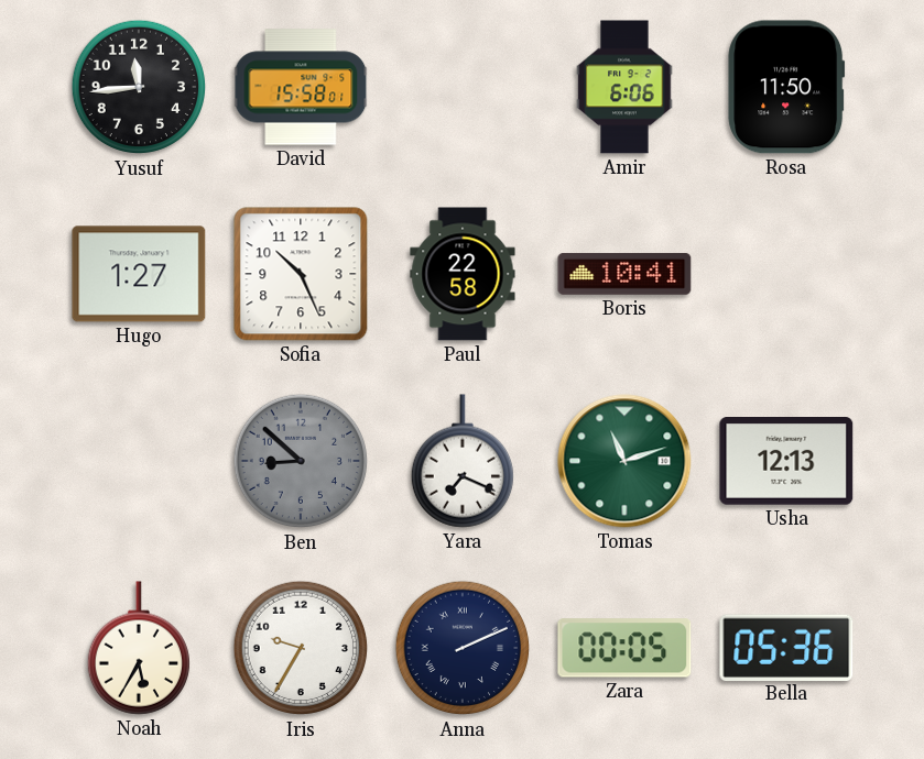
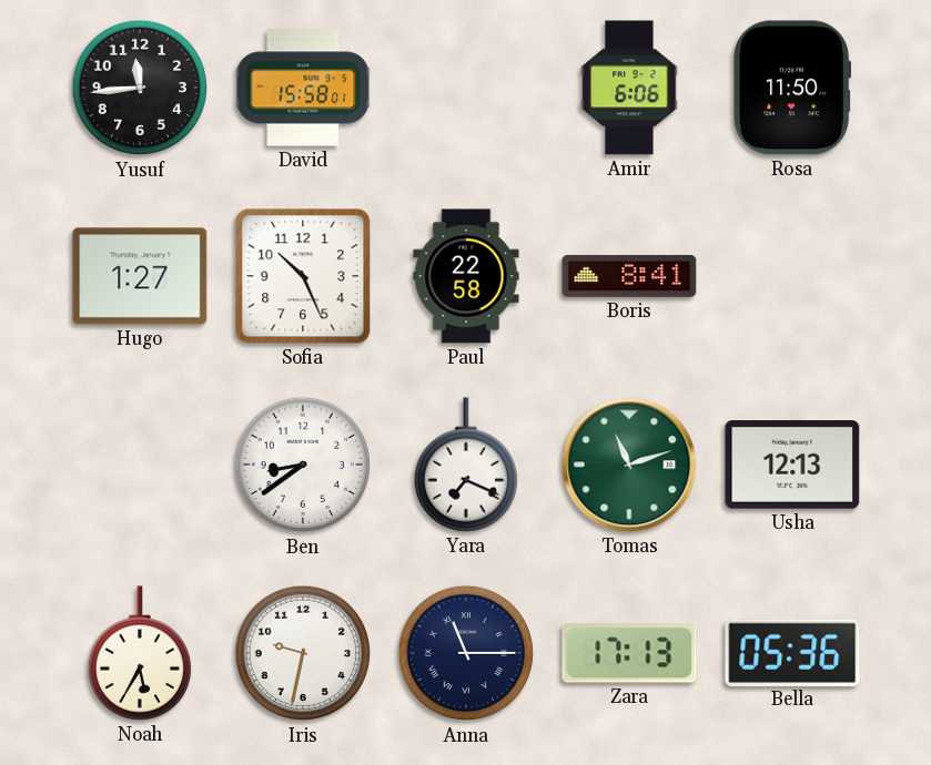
Boris: 10:41 -> 8:41 (629, 276)
Ben: 8:52 -> 8:39 (303, 465)
Ben dial: grey -> white (303, 465)
Iris: 9:35 -> 9:32 (303, 653)
Anna: 2:11 -> 11:15 (466, 653)
Zara: 00:05 -> 17:13 (629, 653)
